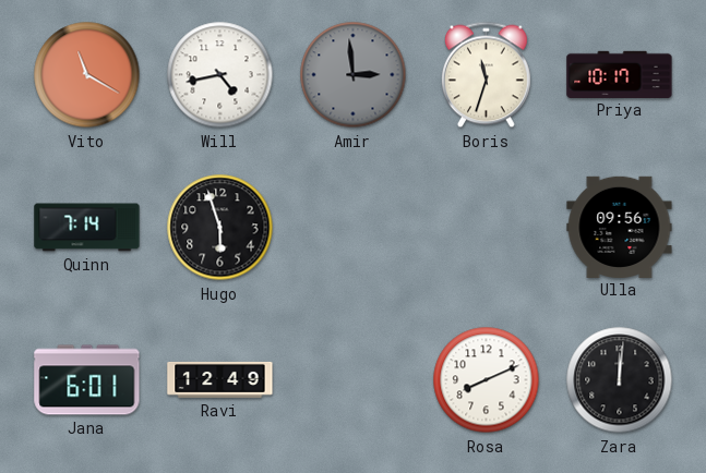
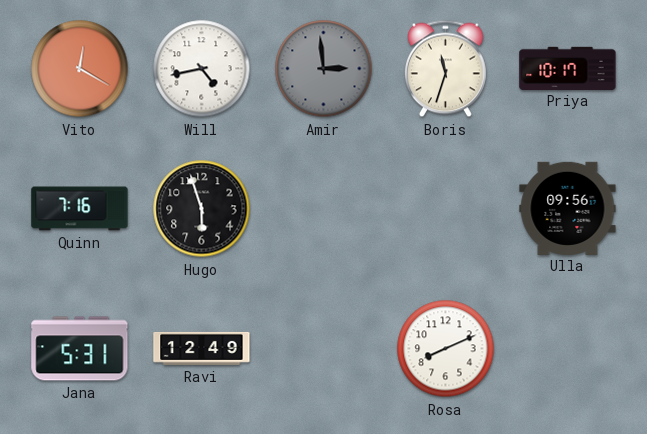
Vito: 11:20 -> 12:20 (80, 69)
Quinn: 7:14 -> 7:16 (80, 209)
Jana: 6:01 -> 5:31 (80, 349)
Zara: 12:01 -> none (620, 380)
